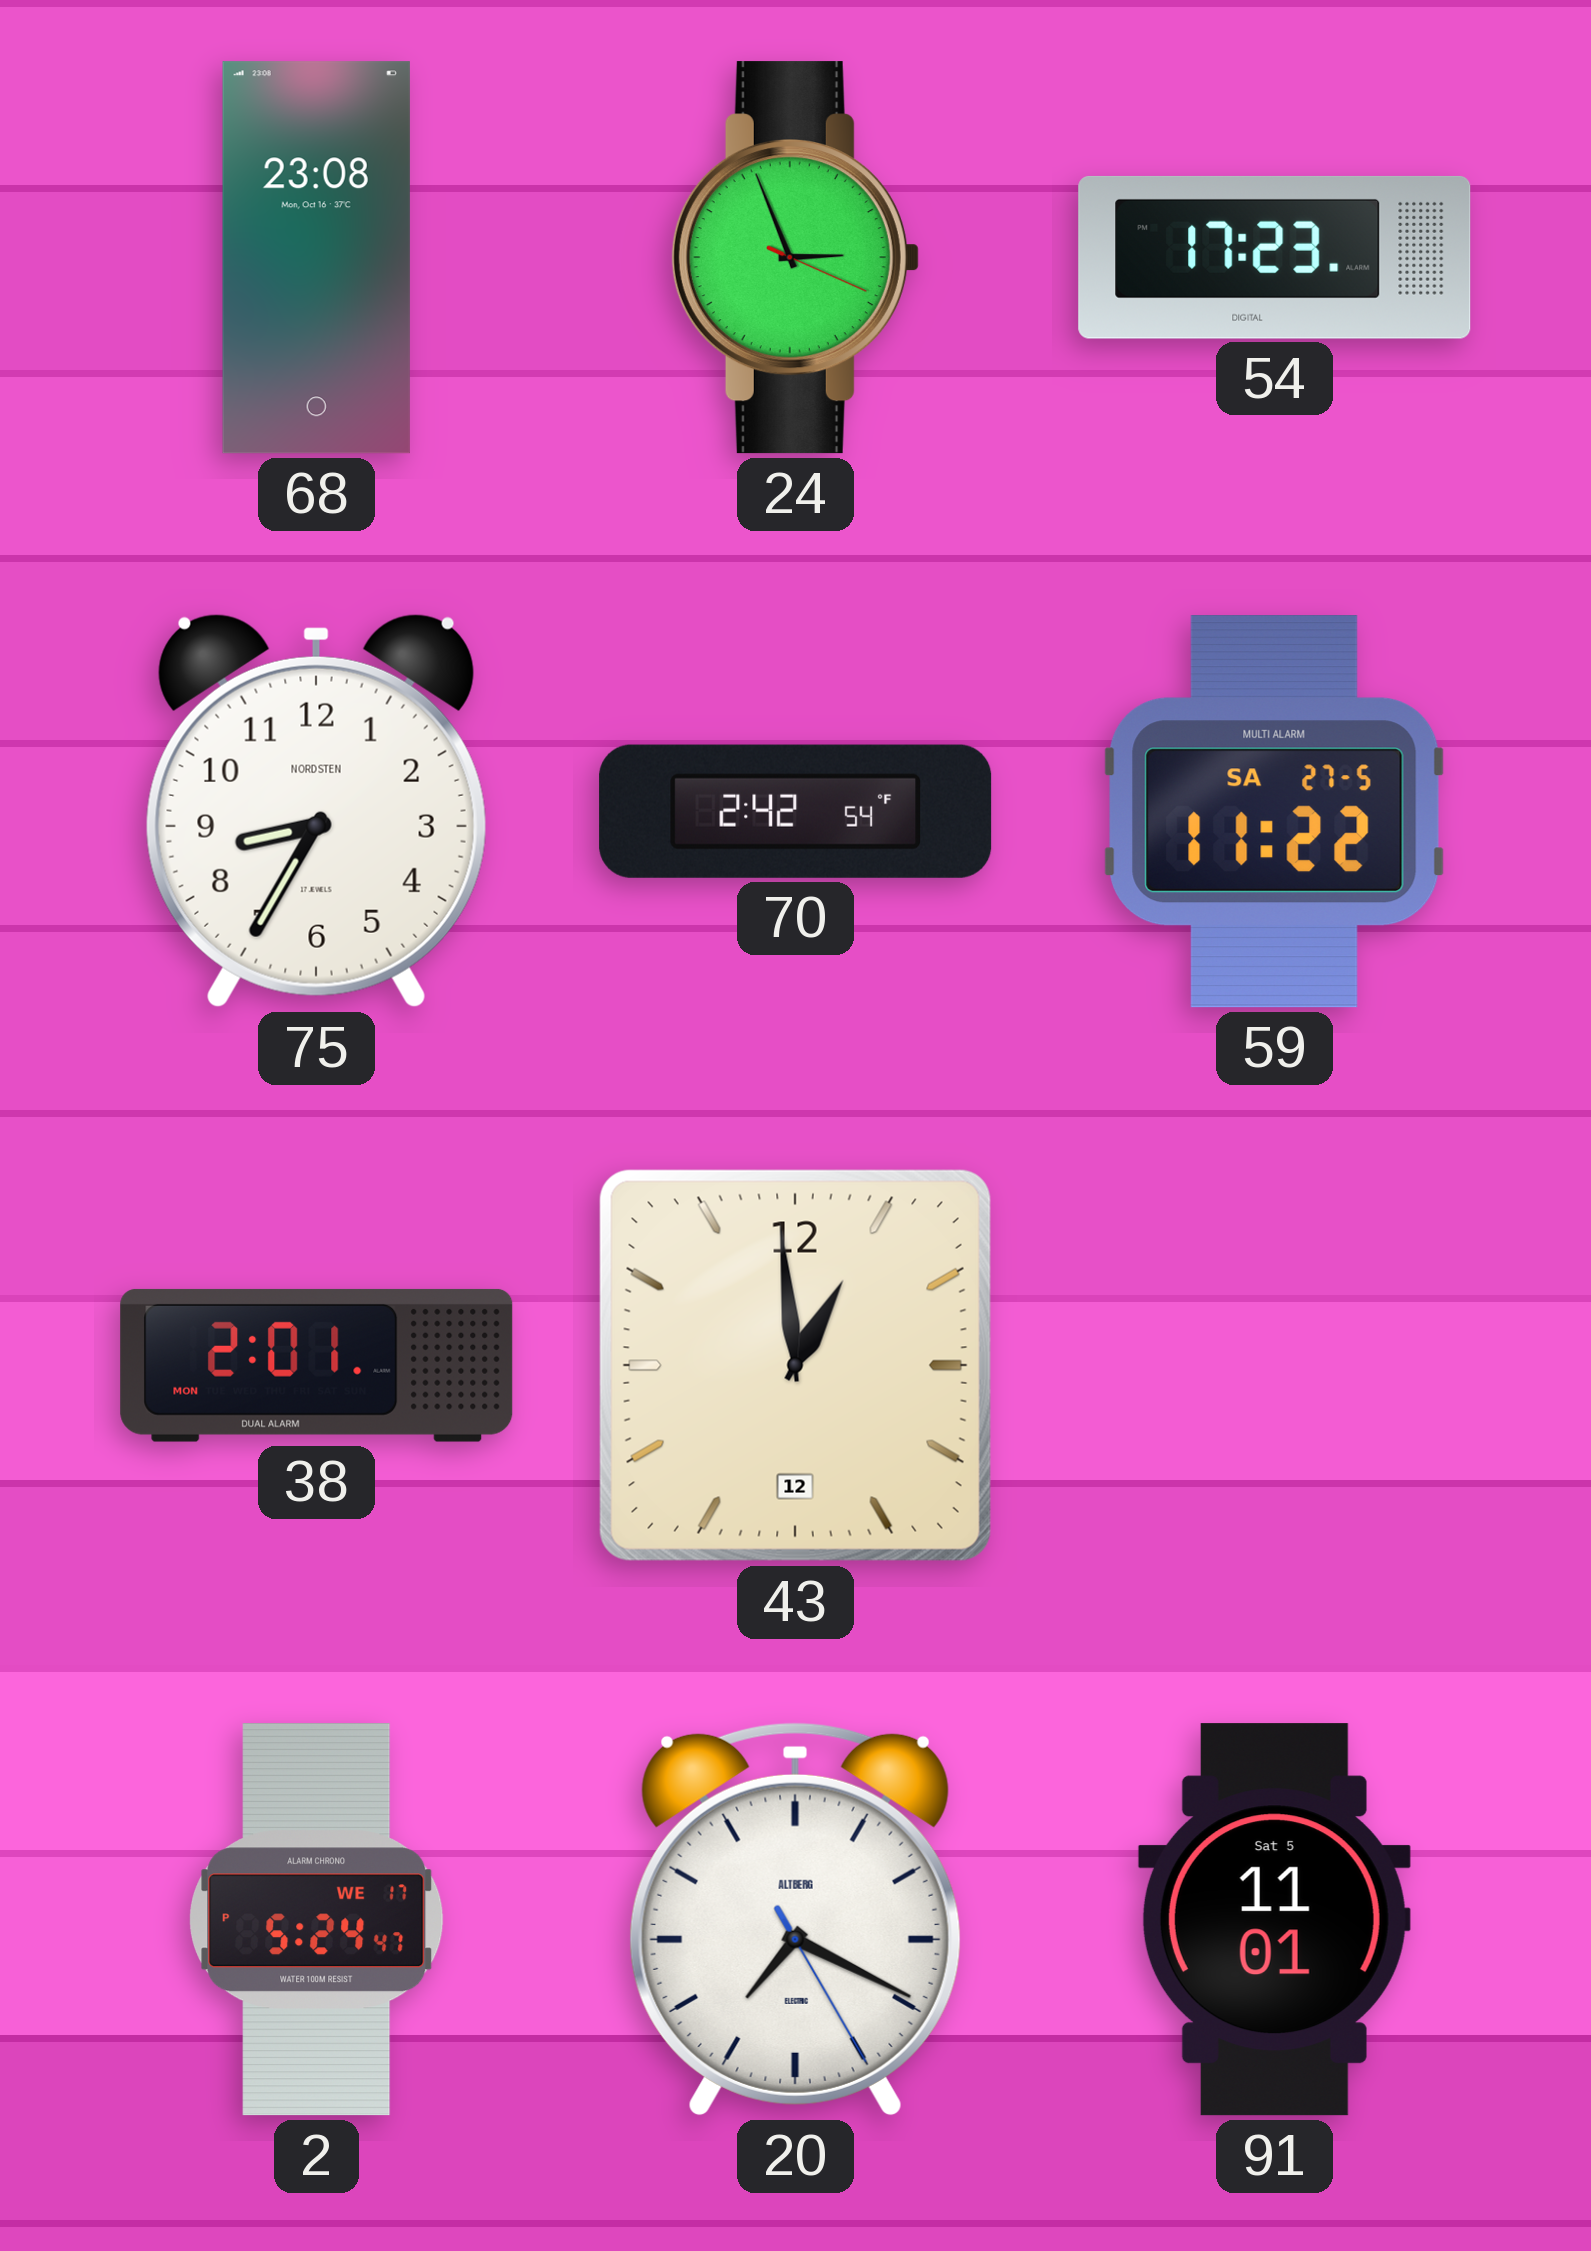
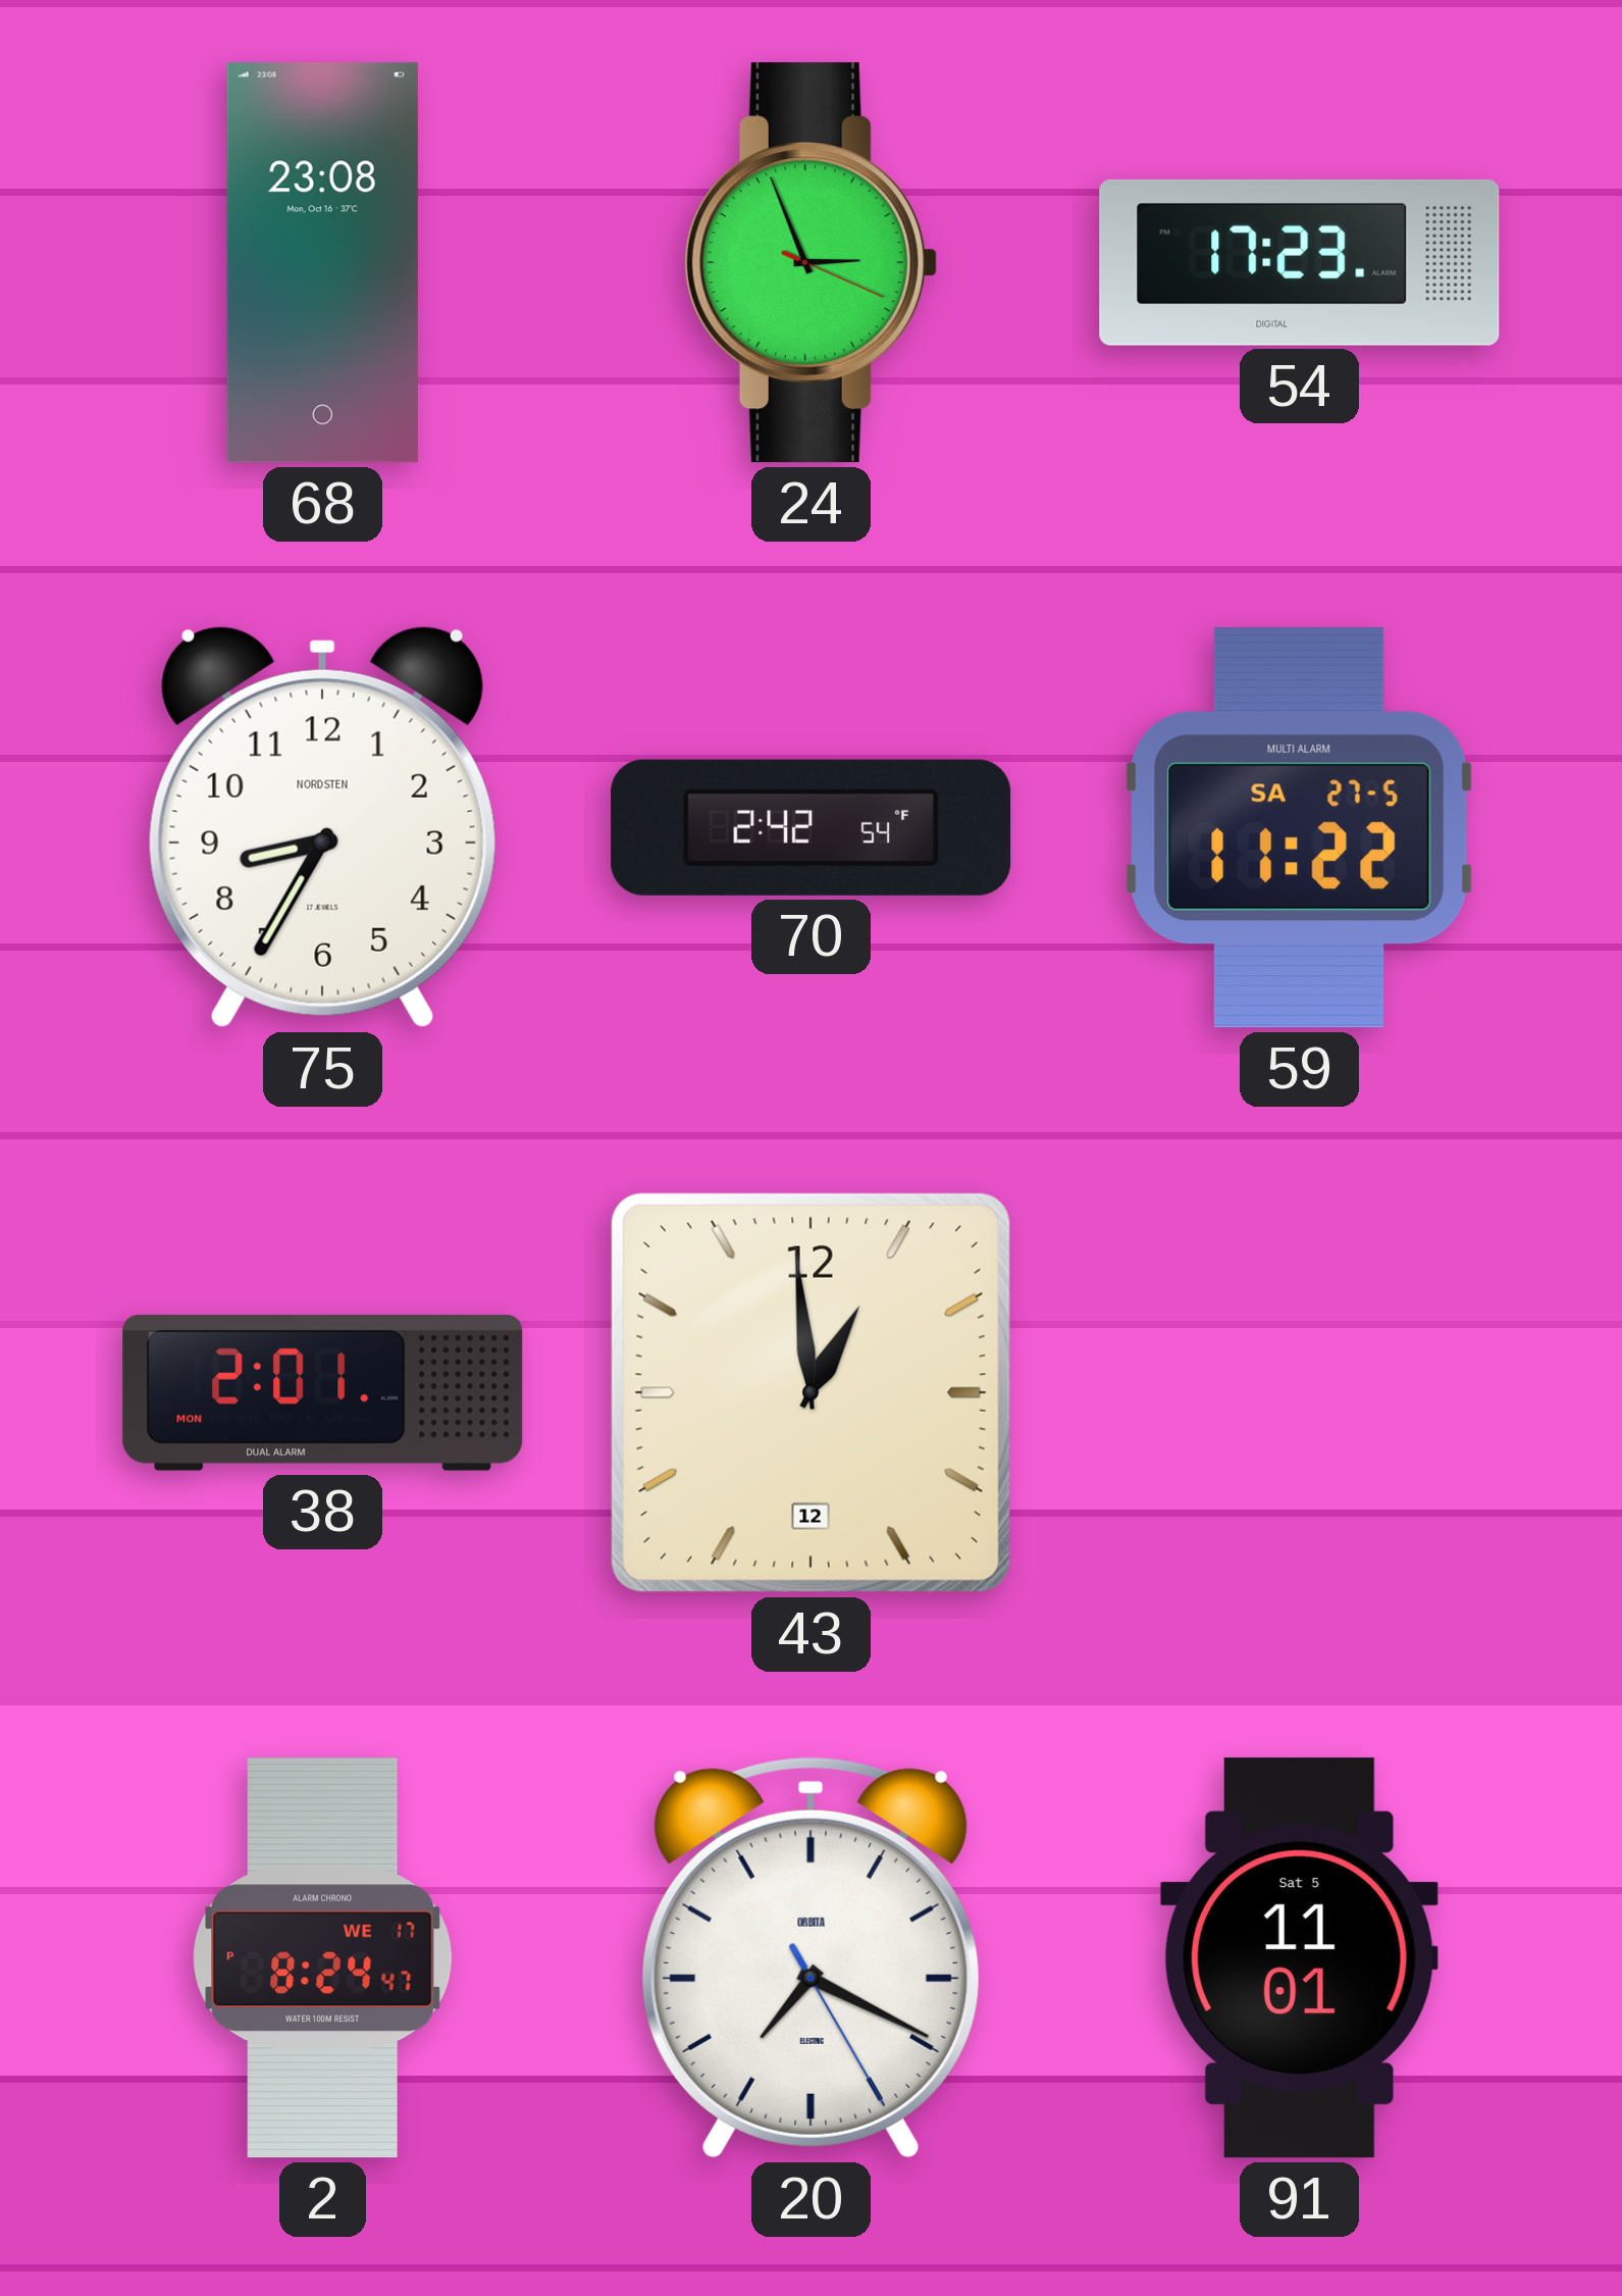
2: 5:24 -> 8:24 (323, 1958)
20 brand: ALTBERG -> ORBITA (810, 1957)
